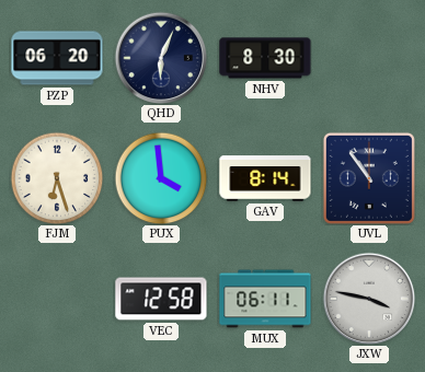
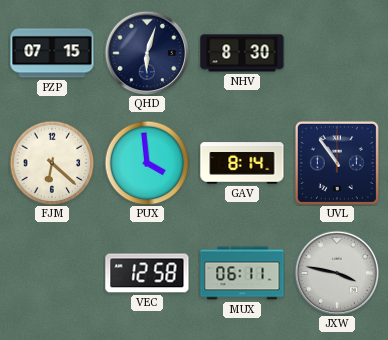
PZP: 06:20 -> 07:15 (52, 53)
QHD: 6:04 -> 6:03 (147, 53)
FJM: 6:27 -> 6:22 (52, 163)
